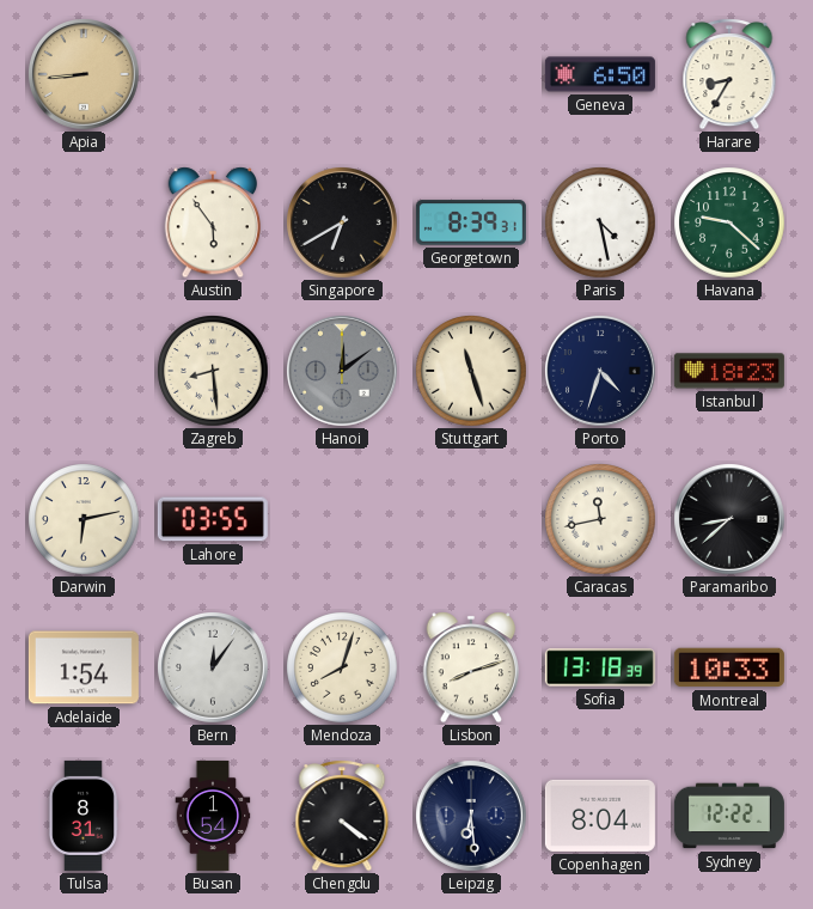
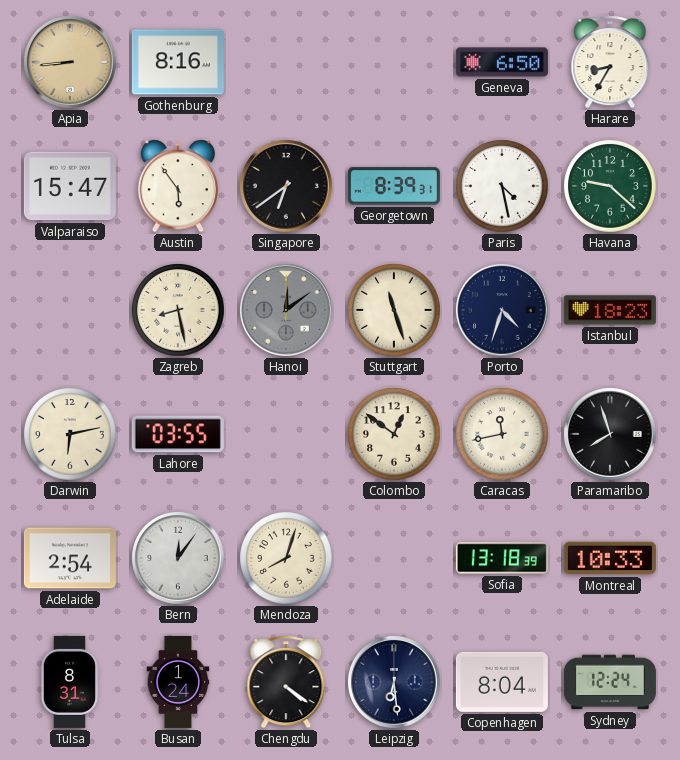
Gothenburg: none -> 8:16 (178, 62)
Valparaiso: none -> 15:47 (70, 186)
Singapore: 6:40 -> 6:39 (287, 187)
Zagreb: 8:29 -> 8:28 (178, 310)
Colombo: none -> 12:51 (394, 434)
Paramaribo: 8:38 -> 7:57 (611, 435)
Adelaide: 1:54 -> 2:54 (70, 558)
Lisbon: 8:12 -> none (471, 667)
Busan: 1:54 -> 1:24 (178, 682)
Sydney: 12:22 -> 12:24 (610, 682)
